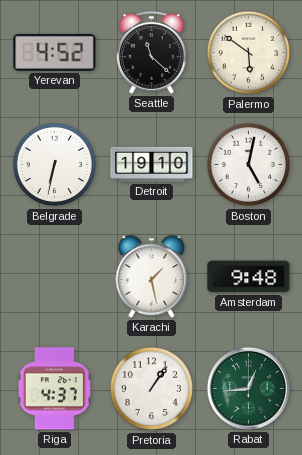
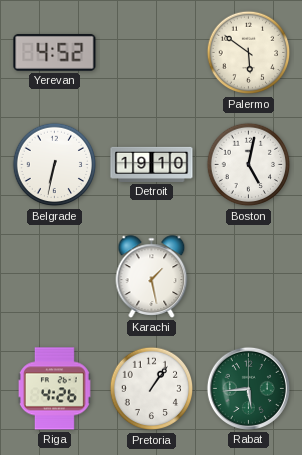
Seattle: 11:22 -> none (152, 53)
Amsterdam: 9:48 -> none (249, 277)
Riga: 4:37 -> 4:26 (54, 389)
Rabat: 12:44 -> 5:44 (248, 388)
